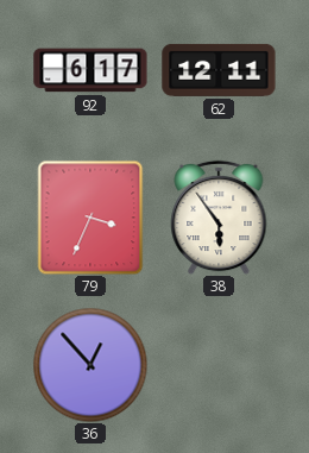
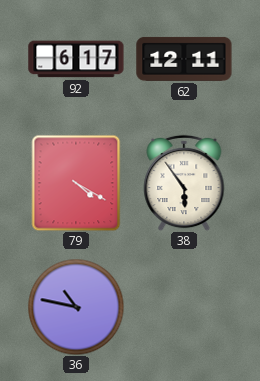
79: 3:34 -> 4:20 (76, 183)
36: 12:53 -> 10:47 (76, 307)
